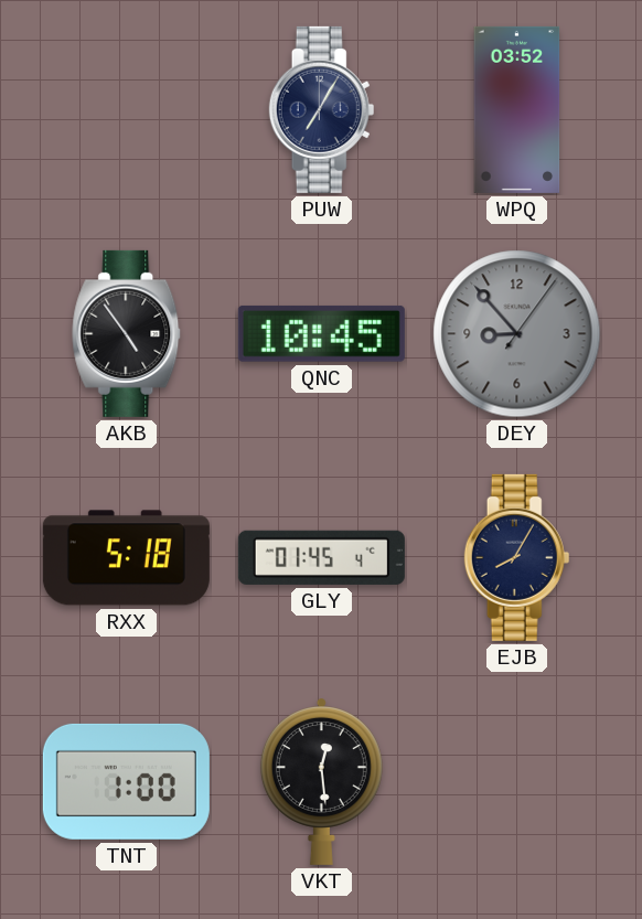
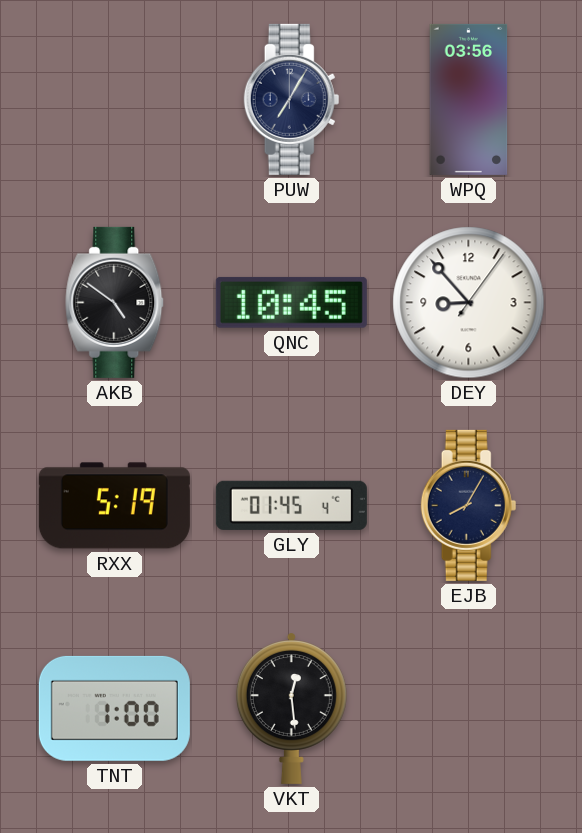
WPQ: 03:52 -> 03:56 (469, 99)
AKB: 4:54 -> 4:51 (115, 302)
DEY dial: grey -> white (469, 303)
RXX: 5:18 -> 5:19 (114, 506)
